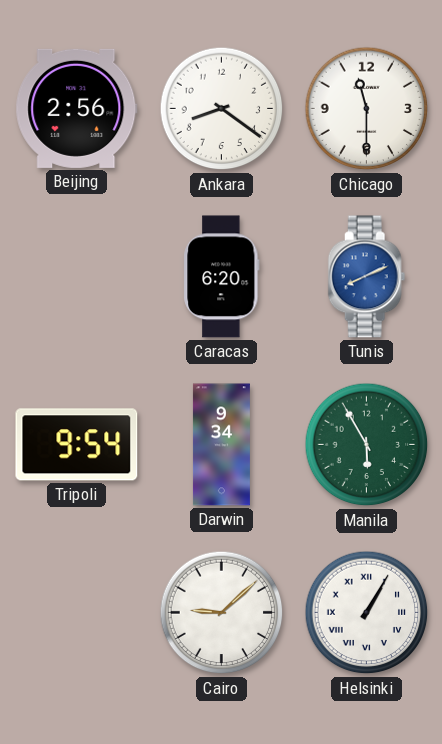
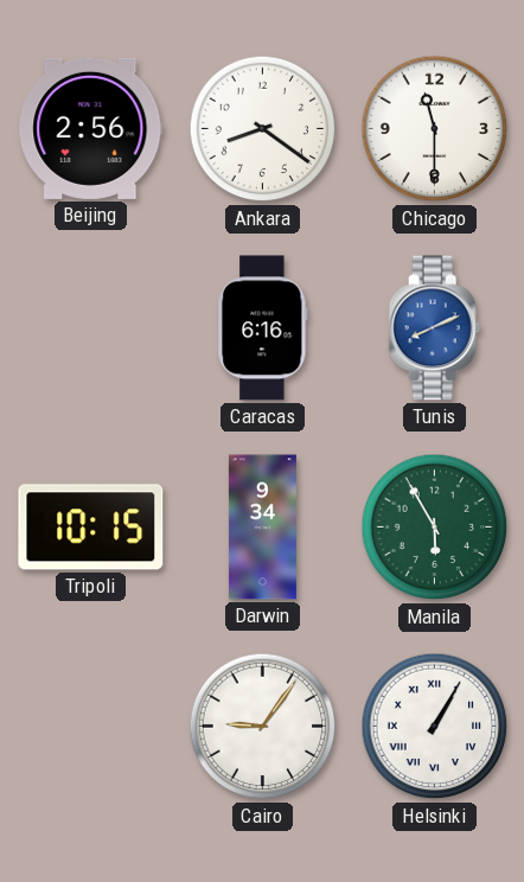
Caracas: 6:20 -> 6:16 (263, 328)
Tripoli: 9:54 -> 10:15 (91, 528)
Cairo: 9:08 -> 9:06 (263, 727)
